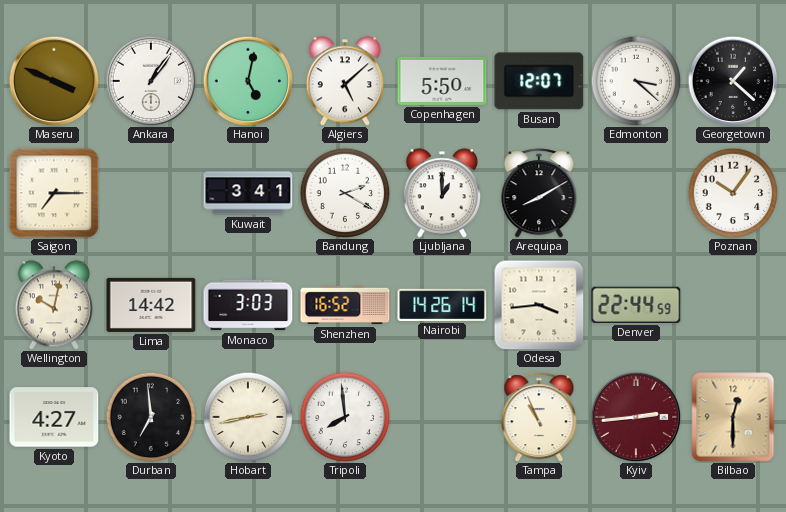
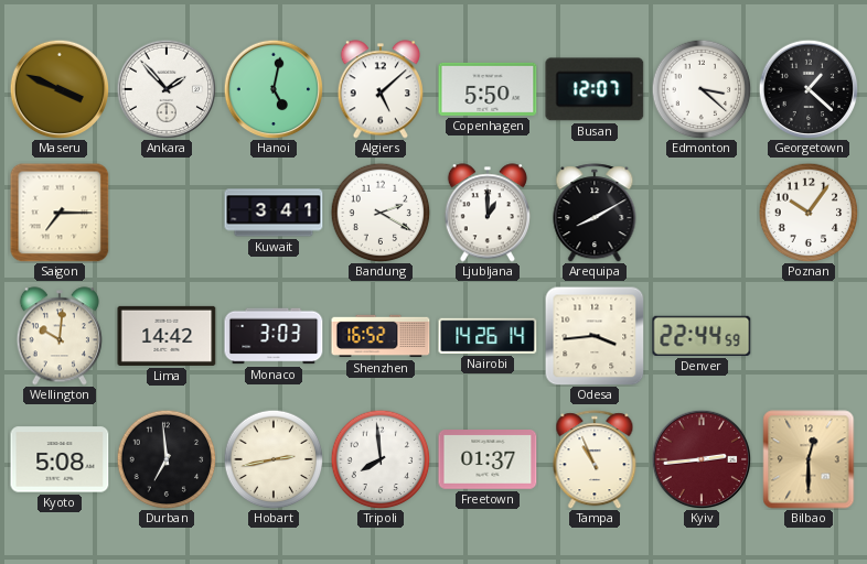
Ankara: 1:06 -> 1:53 (167, 89)
Wellington: 10:02 -> 10:01 (60, 336)
Kyoto: 4:27 -> 5:08 (60, 459)
Freetown: none -> 01:37 (488, 459)
